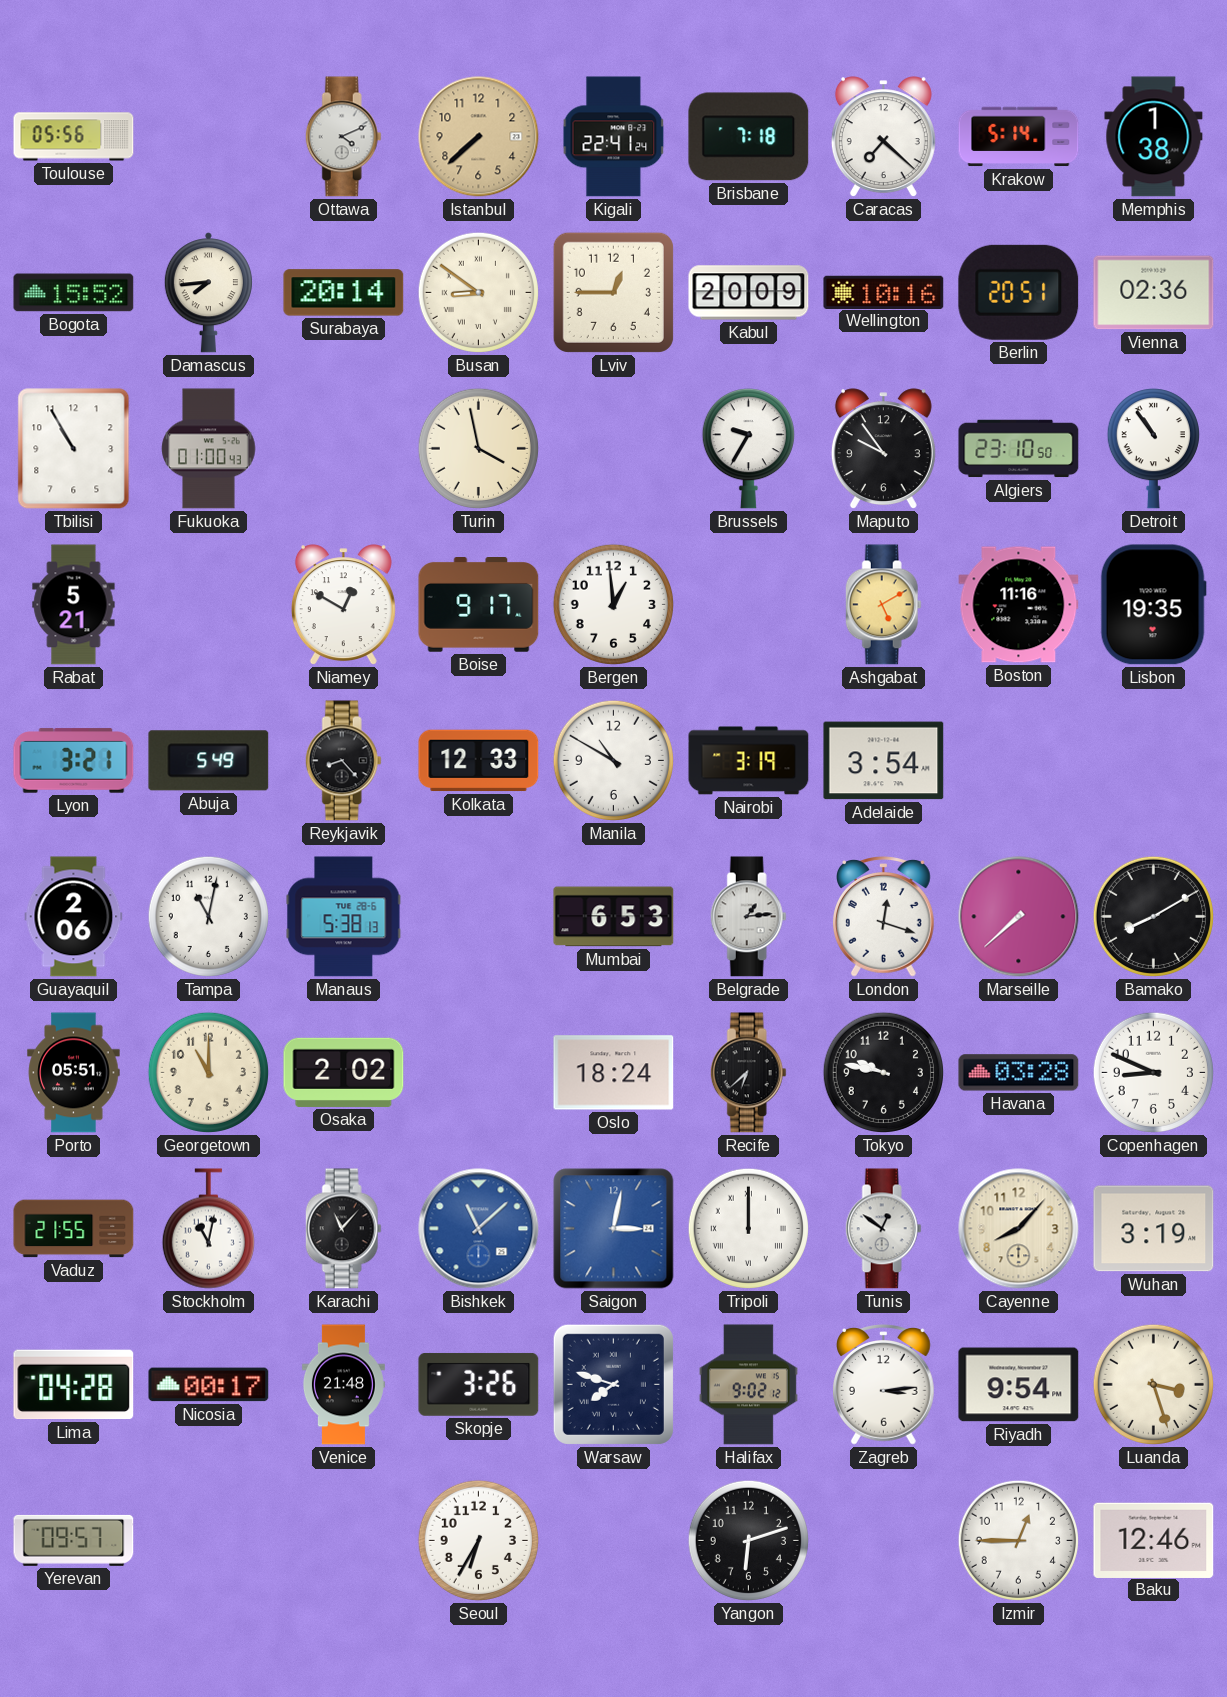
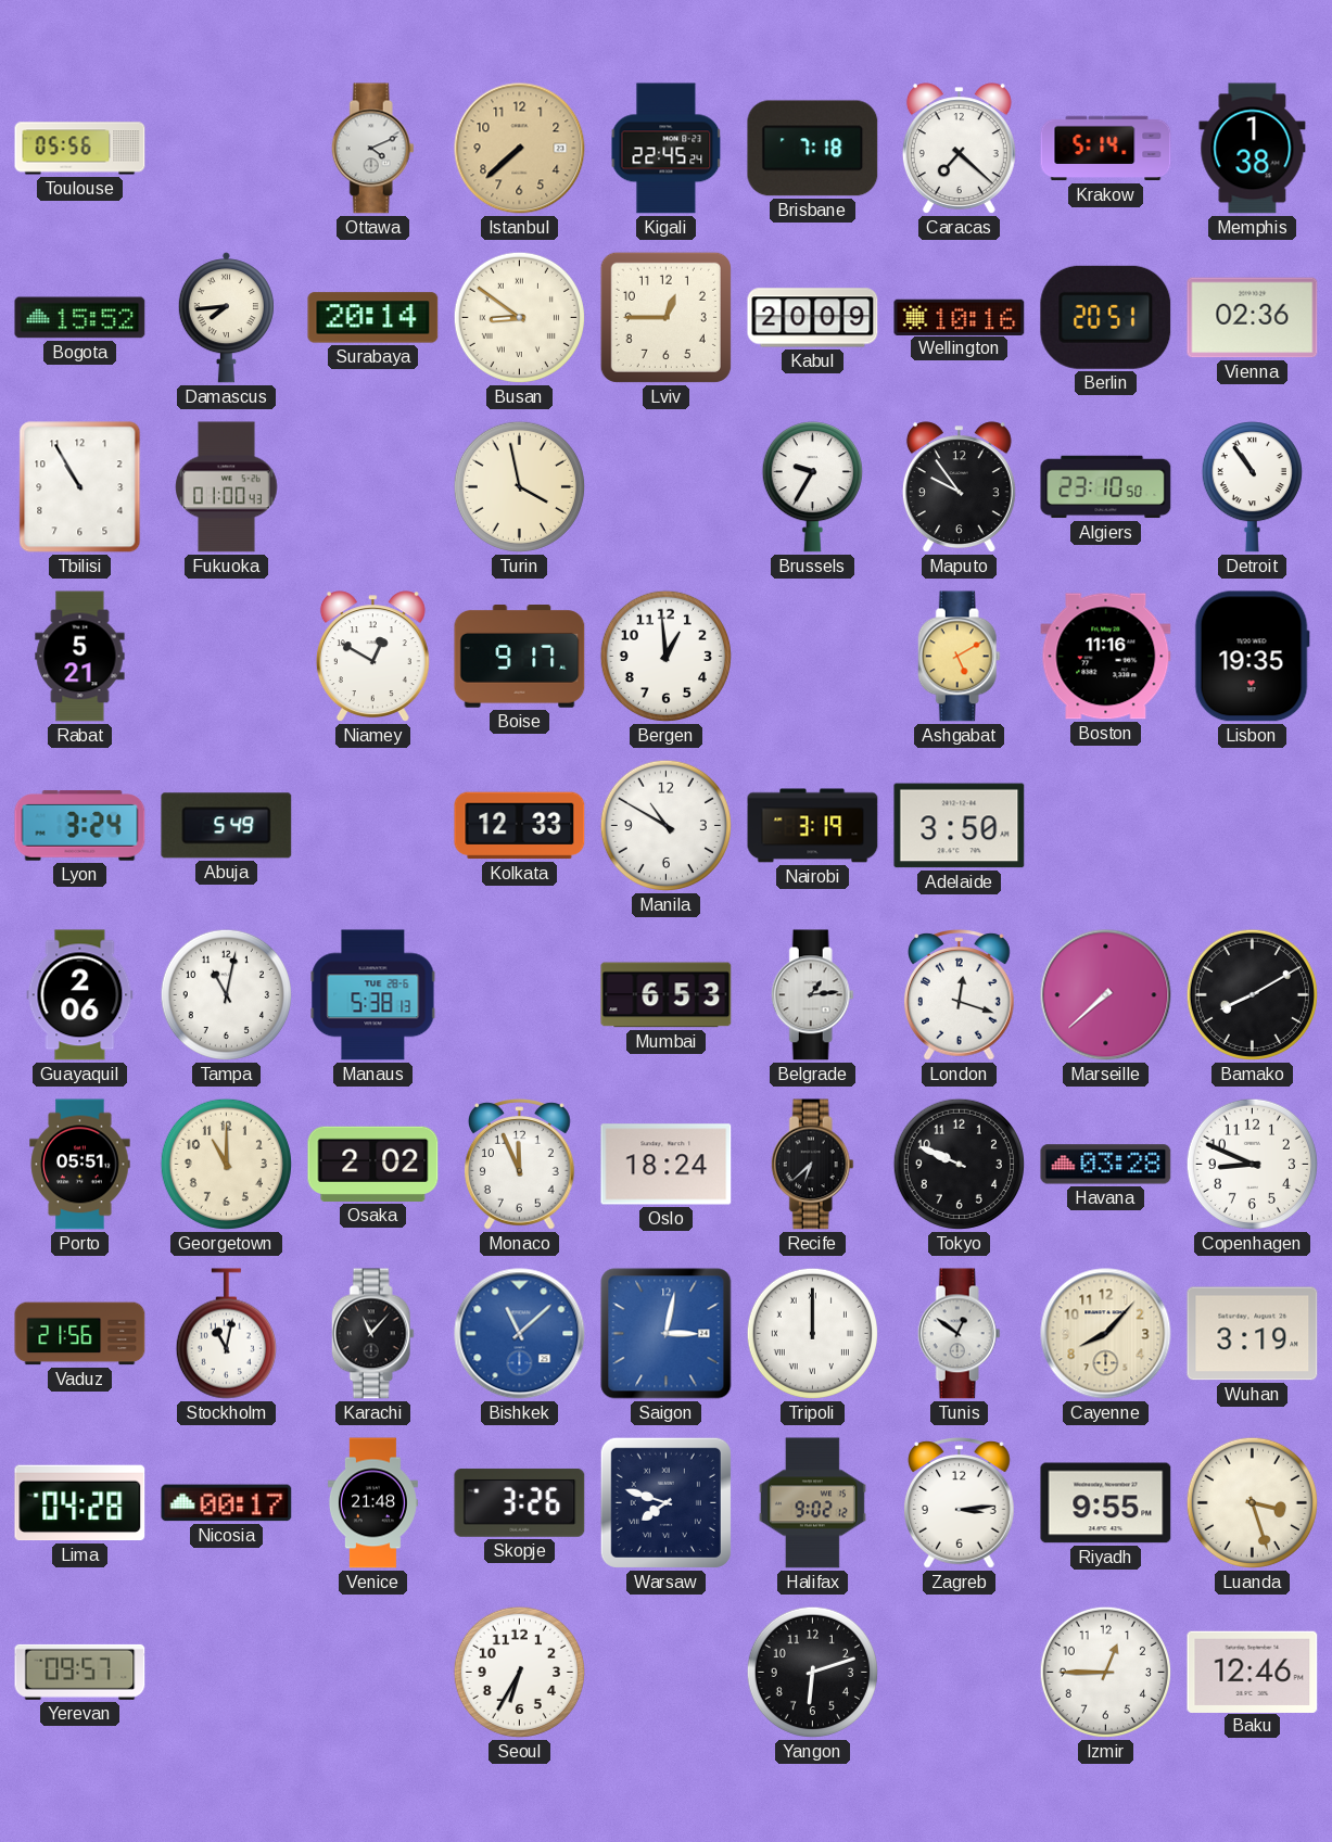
Kigali: 22:41 -> 22:45 (667, 149)
Lyon: 3:21 -> 3:24 (80, 826)
Reykjavik: 8:23 -> none (343, 761)
Adelaide: 3:54 -> 3:50 (960, 826)
Monaco: none -> 11:56 (520, 1165)
Tokyo: 9:47 -> 9:49 (959, 1164)
Vaduz: 21:55 -> 21:56 (80, 1334)
Riyadh: 9:54 -> 9:55 (1106, 1503)
